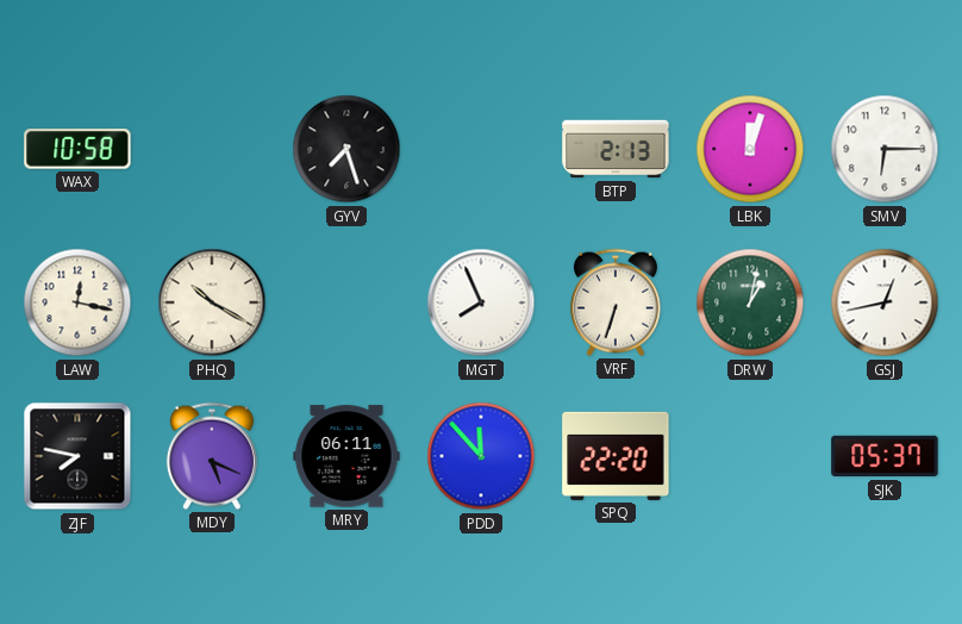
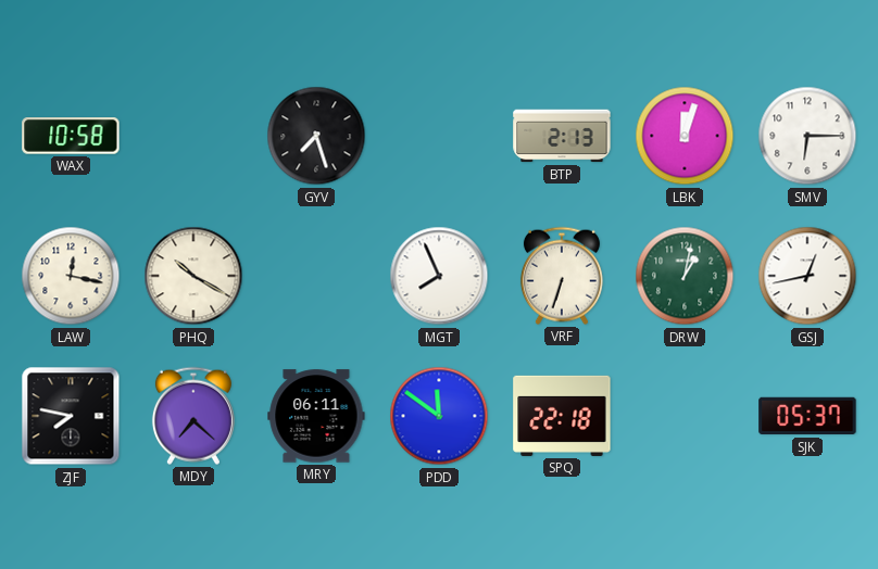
MDY: 5:19 -> 7:22 (193, 416)
PDD: 11:53 -> 11:51 (439, 416)
SPQ: 22:20 -> 22:18 (562, 416)
